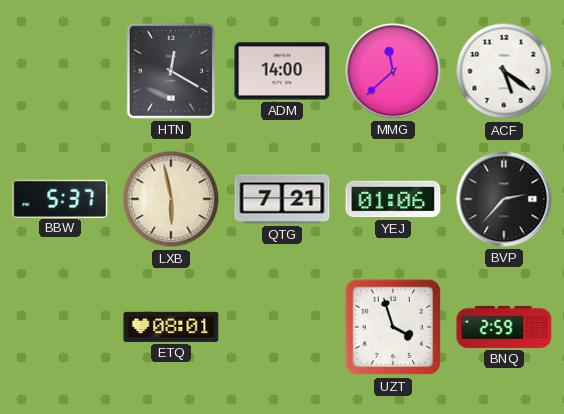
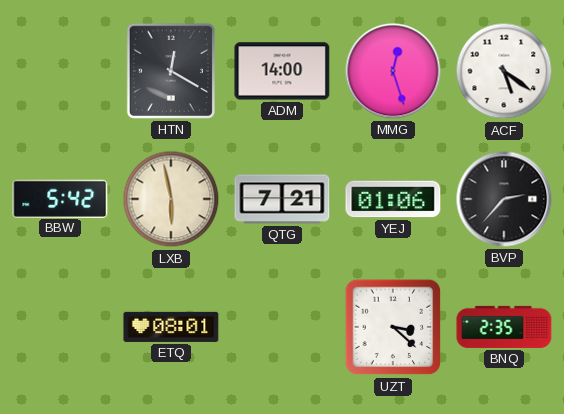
MMG: 11:38 -> 12:27 (393, 71)
BBW: 5:37 -> 5:42 (60, 198)
UZT: 3:57 -> 3:22 (393, 327)
BNQ: 2:59 -> 2:35 (504, 327)
